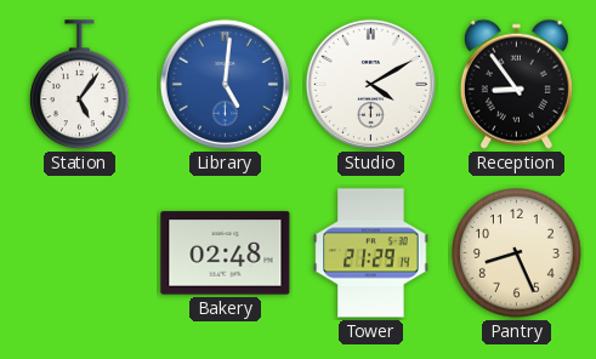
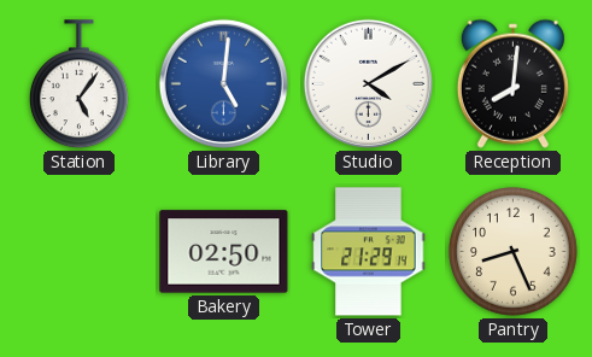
Reception: 8:54 -> 8:01 (512, 83)
Bakery: 02:48 -> 02:50 (224, 252)
